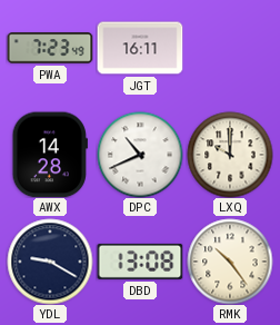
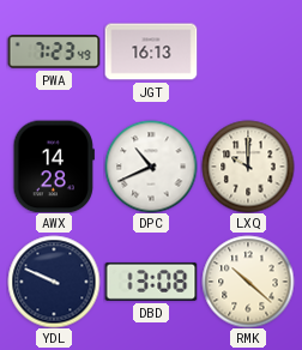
JGT: 16:11 -> 16:13 (151, 52)
YDL: 9:20 -> 9:49 (54, 282)
RMK: 10:24 -> 10:22 (248, 282)
